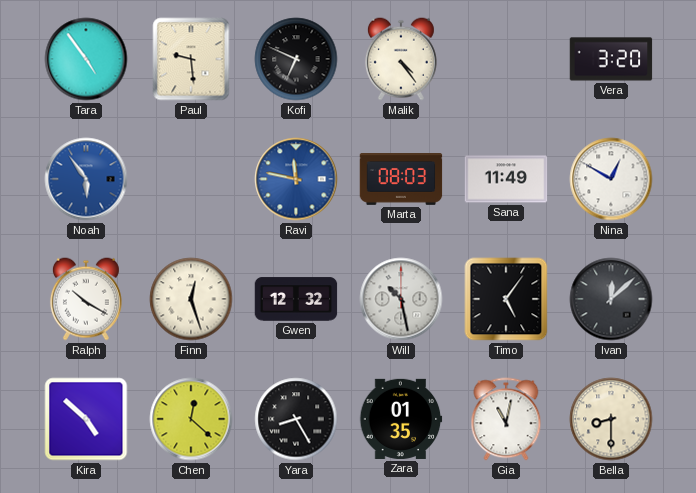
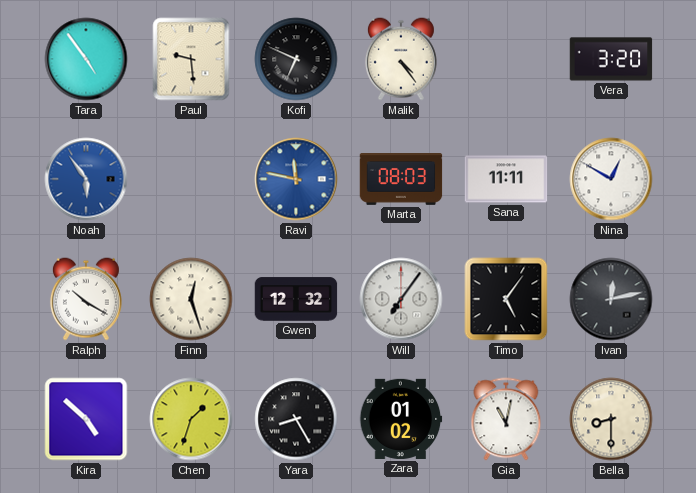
Sana: 11:49 -> 11:11 (506, 179)
Will: 10:28 -> 7:06 (401, 299)
Ivan: 12:08 -> 12:13 (611, 299)
Chen: 12:22 -> 1:33 (191, 419)
Zara: 01:35 -> 01:02 (401, 419)
